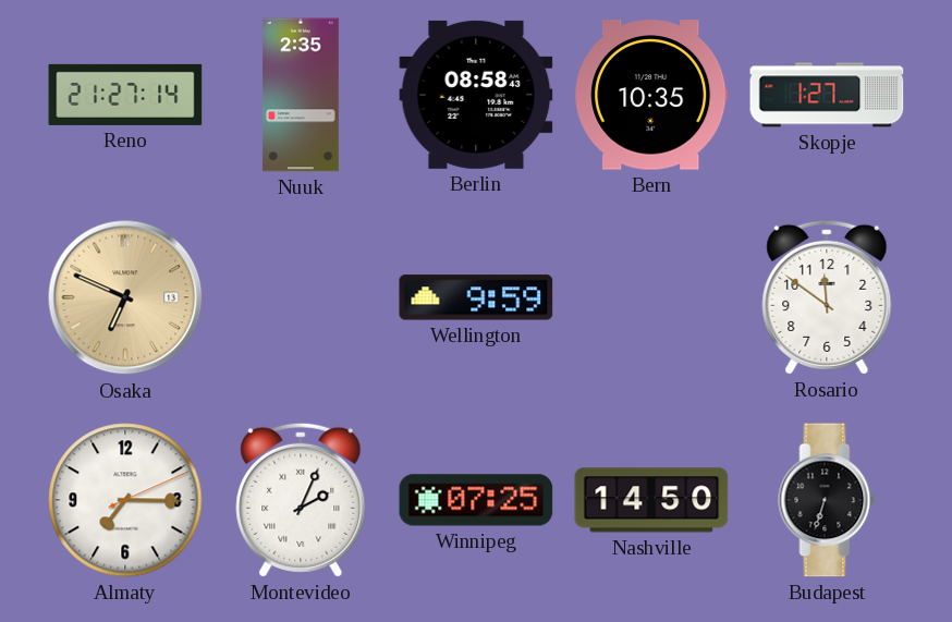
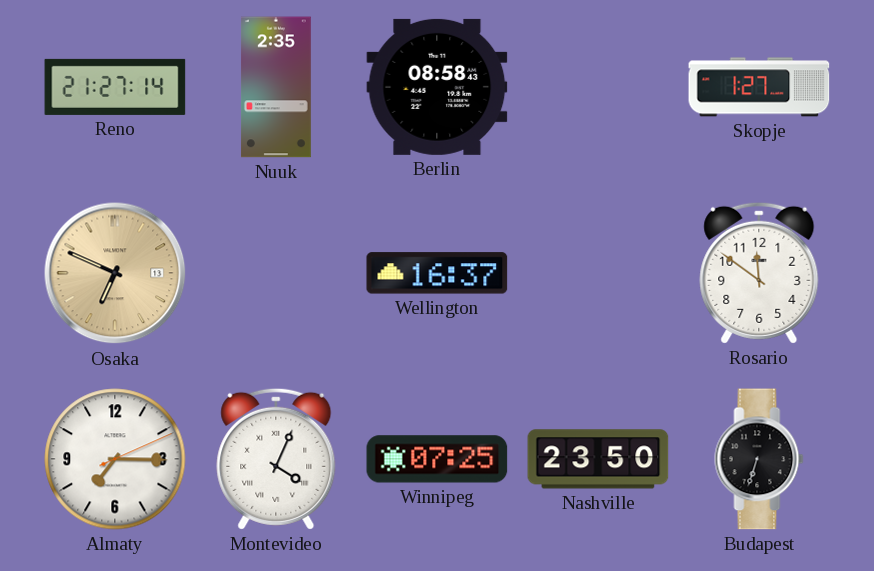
Bern: 10:35 -> none (651, 95)
Wellington: 9:59 -> 16:37 (437, 273)
Montevideo: 2:04 -> 4:04 (276, 459)
Nashville: 14:50 -> 23:50 (598, 459)
